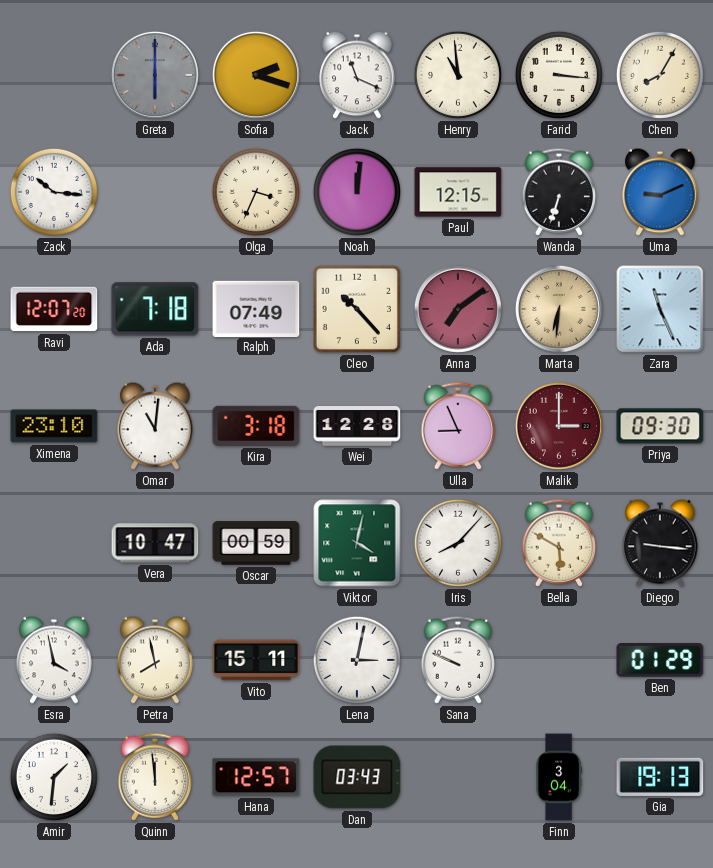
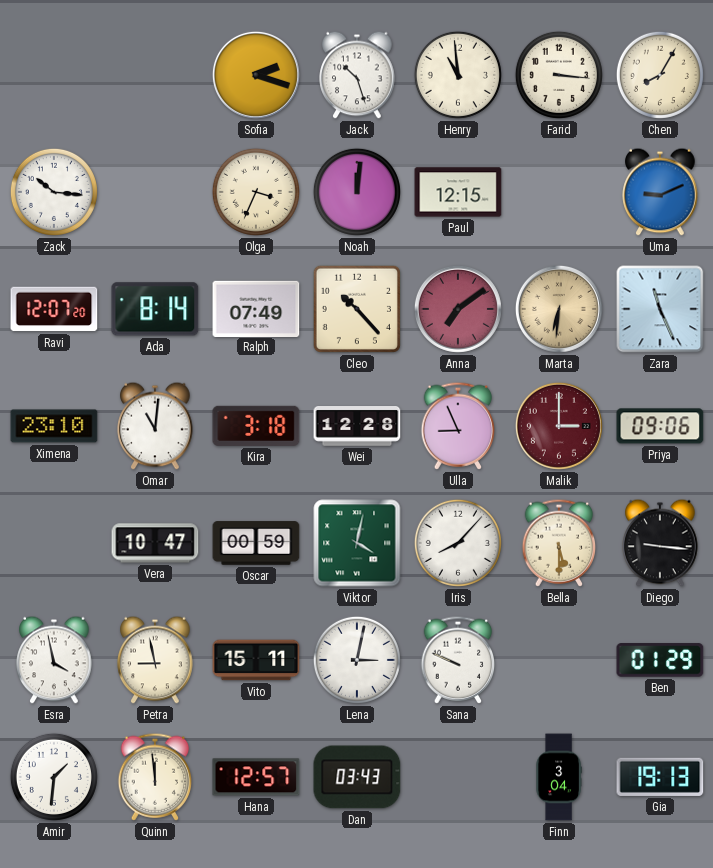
Greta: 6:00 -> none (155, 75)
Jack: 11:19 -> 10:27 (357, 75)
Wanda: 6:33 -> none (559, 192)
Ada: 7:18 -> 8:14 (155, 309)
Priya: 09:30 -> 09:06 (660, 426)
Bella: 5:50 -> 5:30 (559, 543)
Petra: 7:58 -> 8:58 (155, 660)
